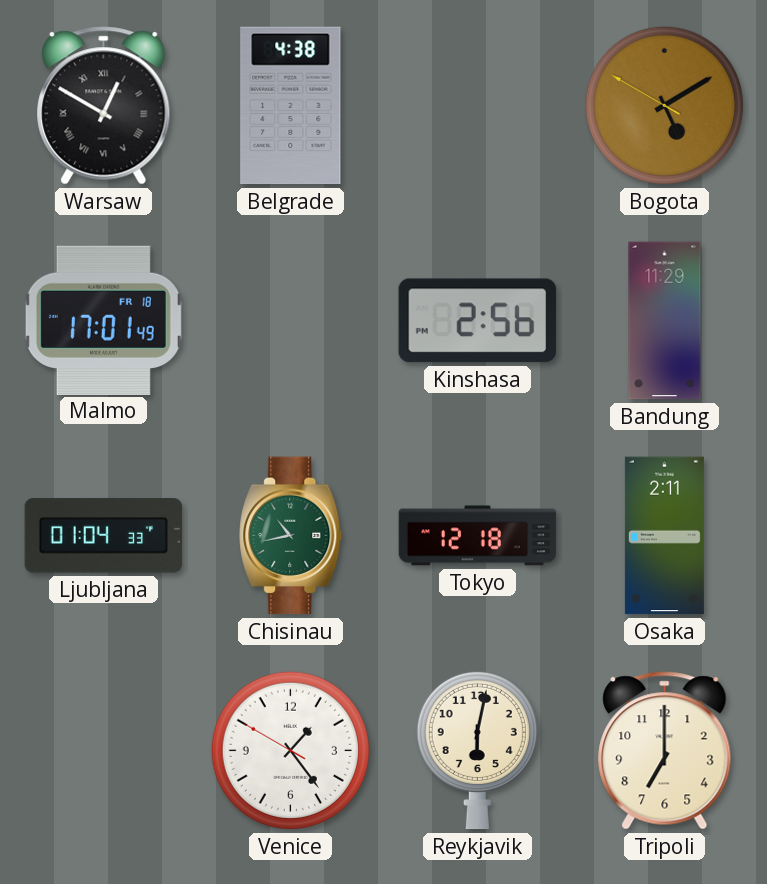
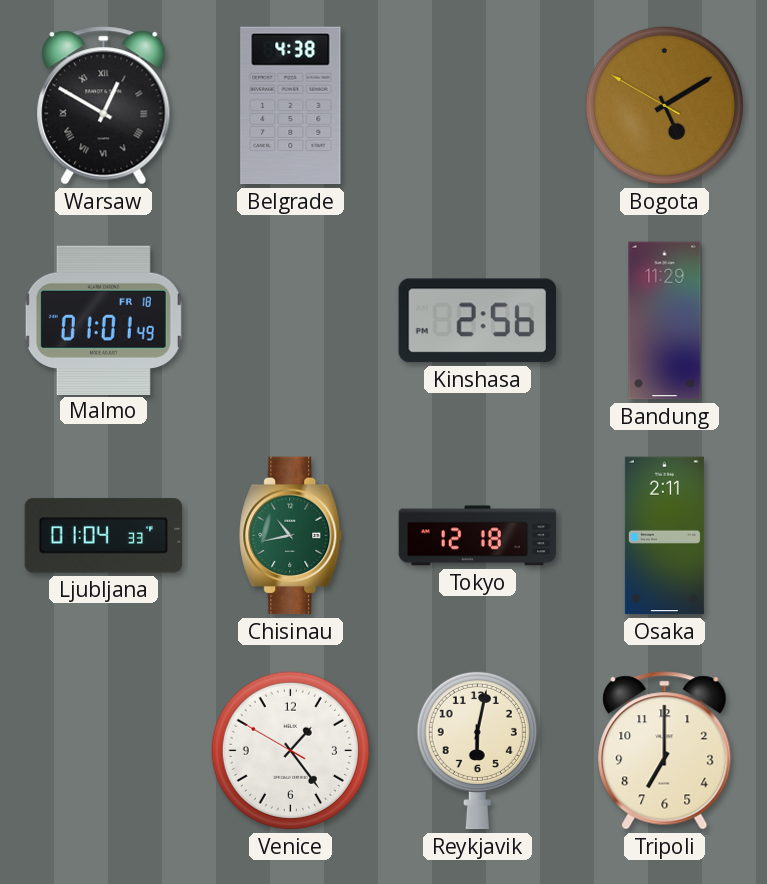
Malmo: 17:01 -> 01:01 (103, 320)
